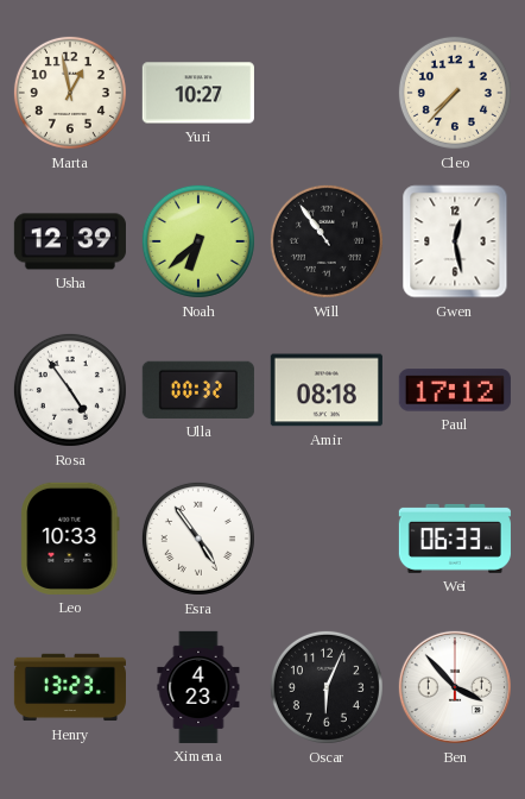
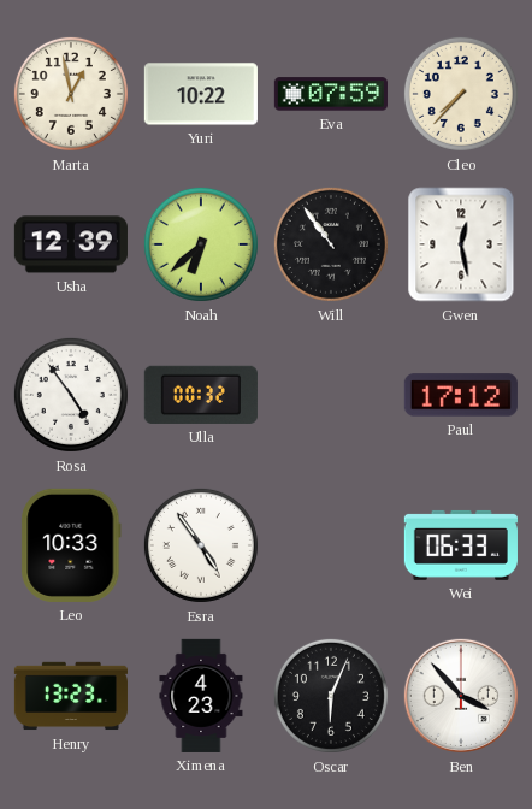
Yuri: 10:27 -> 10:22 (201, 94)
Eva: none -> 07:59 (331, 94)
Amir: 08:18 -> none (327, 390)
